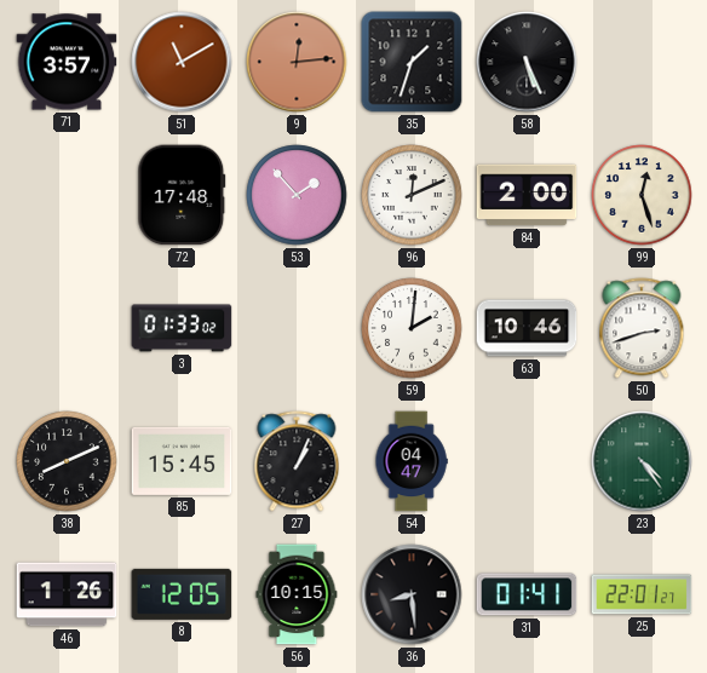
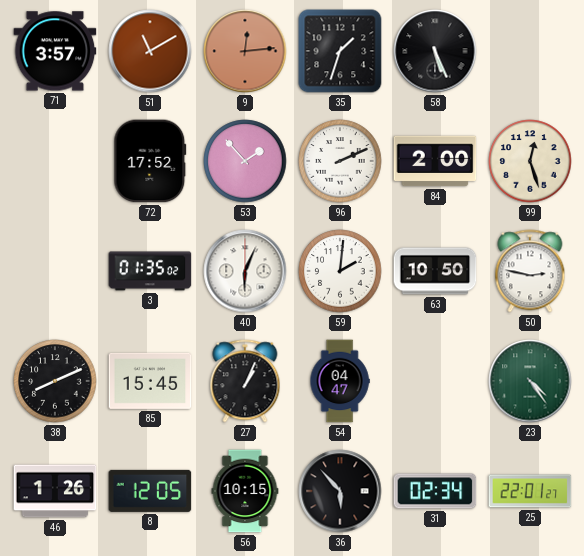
72: 17:48 -> 17:52 (150, 161)
96: 12:11 -> 2:11 (340, 161)
3: 01:33 -> 01:35 (150, 271)
40: none -> 6:04 (245, 271)
63: 10:46 -> 10:50 (435, 271)
50: 2:42 -> 2:47 (530, 271)
36: 8:29 -> 5:53 (340, 491)
31: 01:41 -> 02:34 (435, 491)
